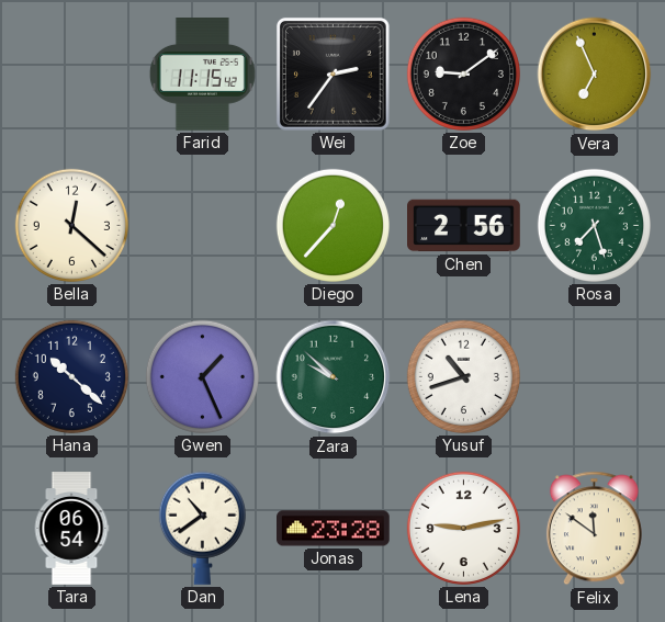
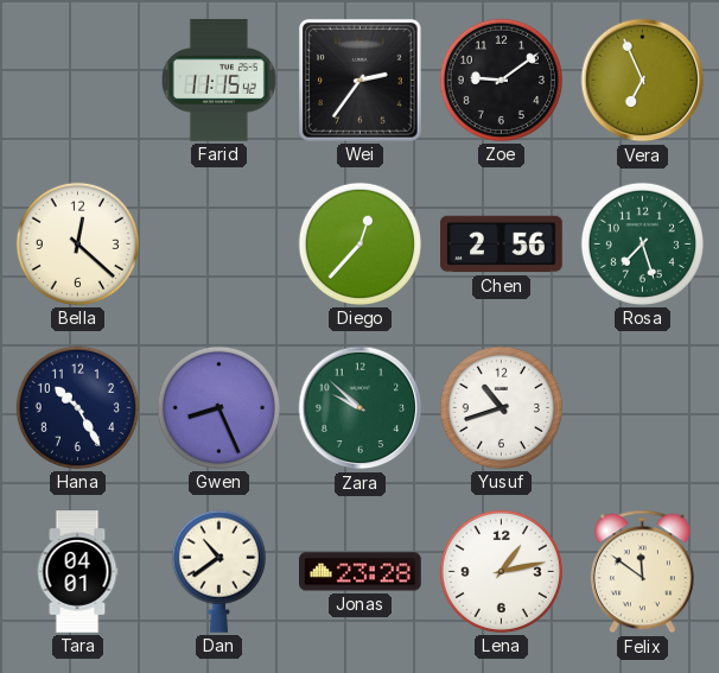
Hana: 10:22 -> 10:25 (77, 407)
Gwen: 1:26 -> 8:26 (218, 407)
Tara: 06:54 -> 04:01 (77, 572)
Lena: 9:13 -> 1:13 (501, 571)
